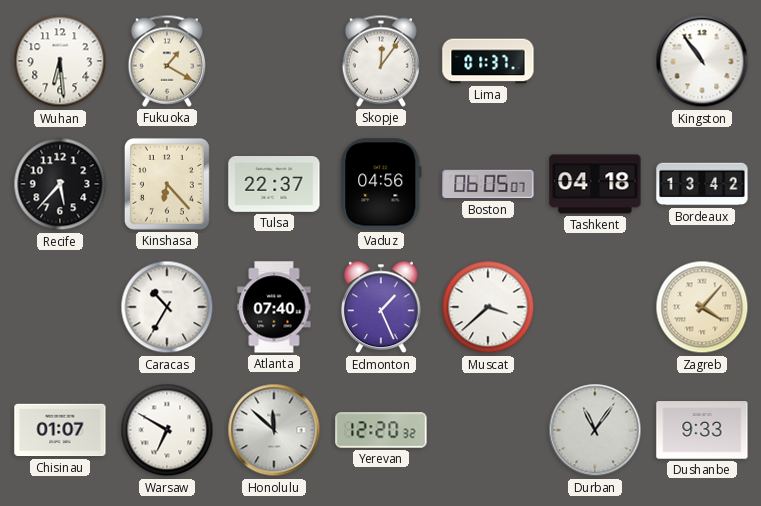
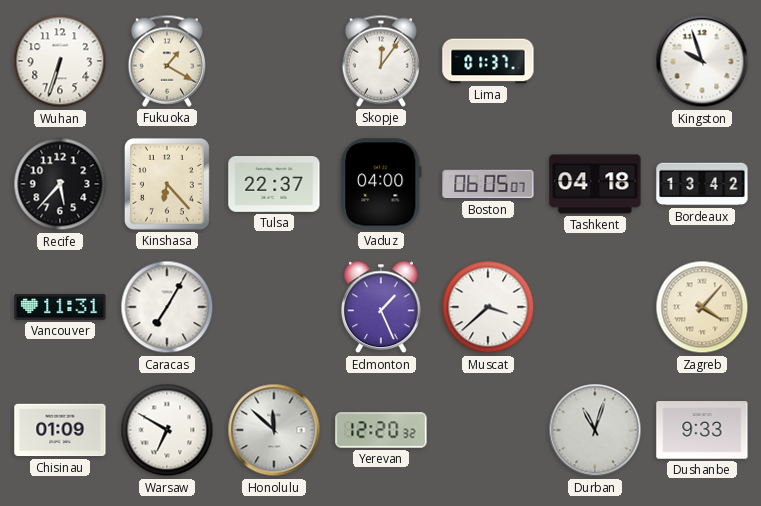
Wuhan: 6:29 -> 6:33 (60, 61)
Kingston: 10:54 -> 9:57 (702, 61)
Vaduz: 04:56 -> 04:00 (381, 184)
Vancouver: none -> 11:31 (60, 308)
Caracas: 10:35 -> 7:05 (167, 307)
Atlanta: 07:40 -> none (274, 307)
Chisinau: 01:07 -> 01:09 (60, 430)
Durban: 11:06 -> 11:03 (595, 430)
